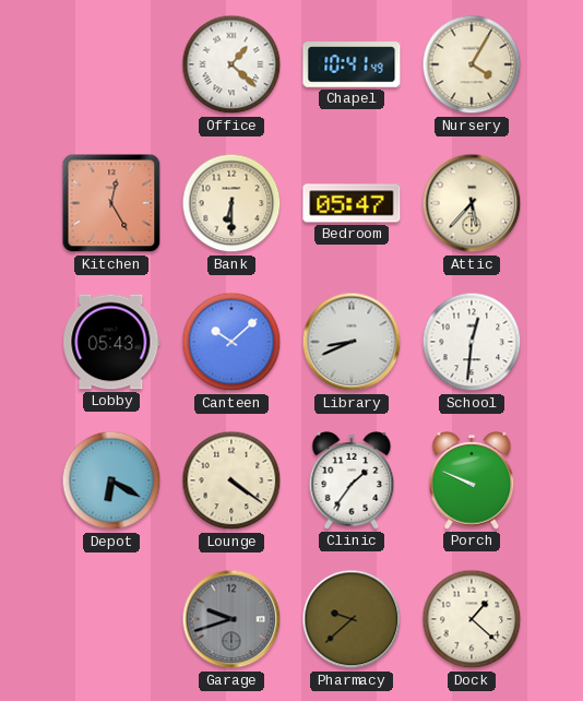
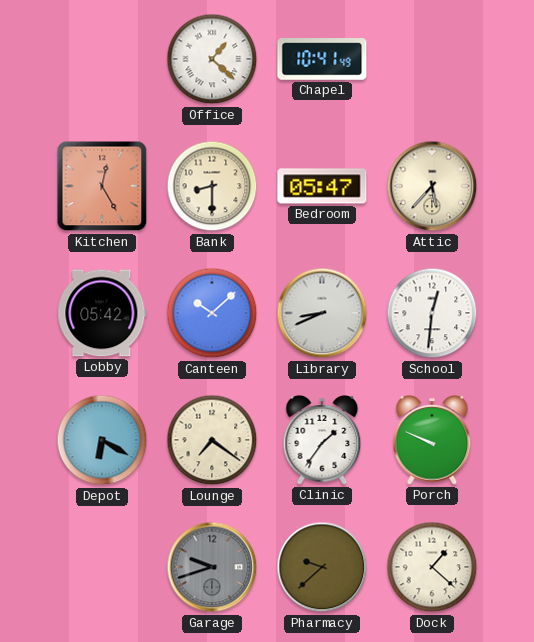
Nursery: 4:05 -> none (472, 64)
Bank: 6:30 -> 8:30 (212, 186)
Lobby: 05:43 -> 05:42 (102, 313)
Lounge: 4:21 -> 7:21 (212, 440)
